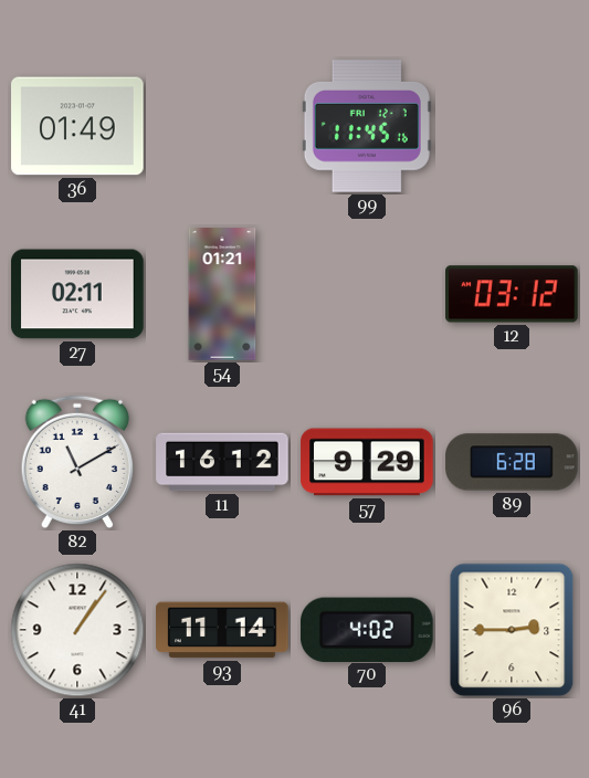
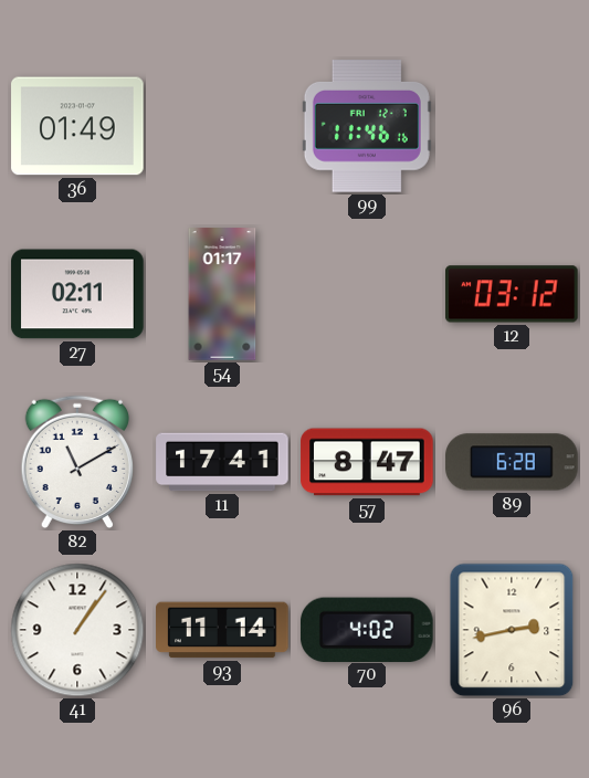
99: 11:45 -> 11:46 (367, 126)
54: 01:21 -> 01:17 (222, 294)
11: 16:12 -> 17:41 (222, 462)
57: 9:29 -> 8:47 (367, 462)
96: 2:45 -> 2:43 (512, 630)
